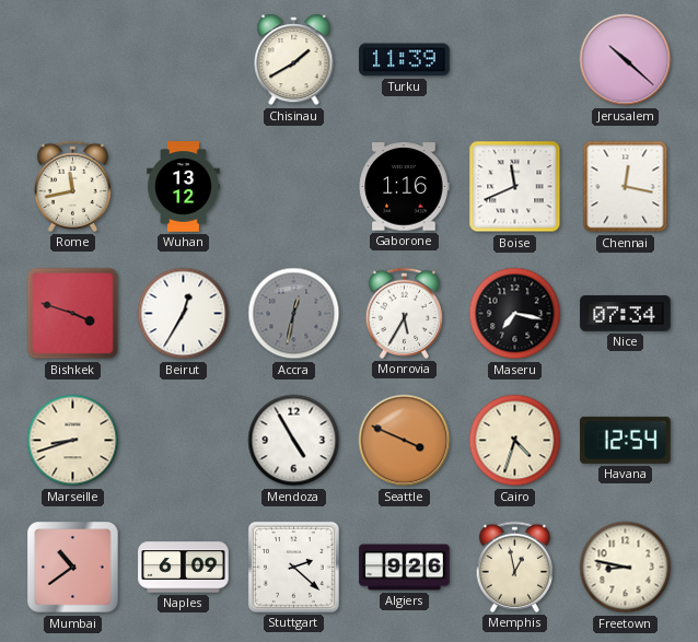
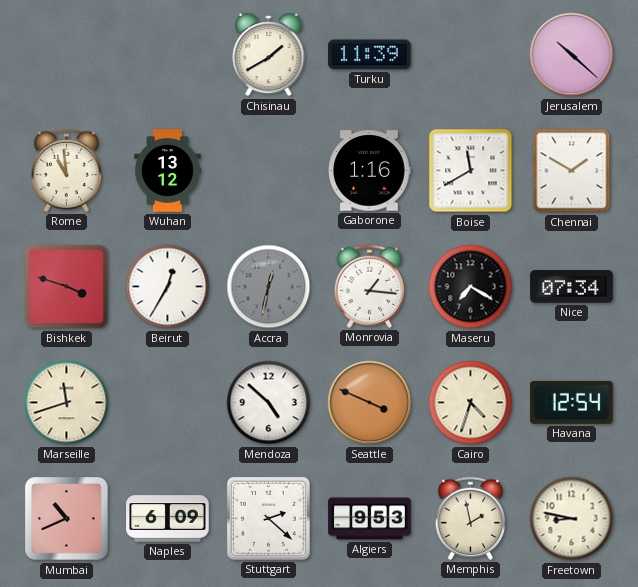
Rome: 11:43 -> 10:59 (67, 170)
Boise: 11:41 -> 11:40 (471, 171)
Chennai: 12:17 -> 1:50 (572, 171)
Monrovia: 5:35 -> 1:16 (370, 286)
Maseru: 7:17 -> 7:20 (471, 287)
Marseille: 8:42 -> 11:42 (67, 403)
Mendoza: 4:55 -> 4:52 (269, 403)
Mumbai: 10:39 -> 10:41 (67, 519)
Algiers: 9:26 -> 9:53 (370, 519)
Memphis: 12:58 -> 1:58 (471, 518)
